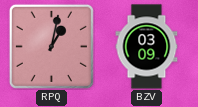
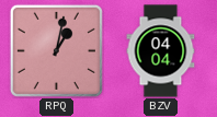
BZV: 03:09 -> 04:04 (161, 51)
